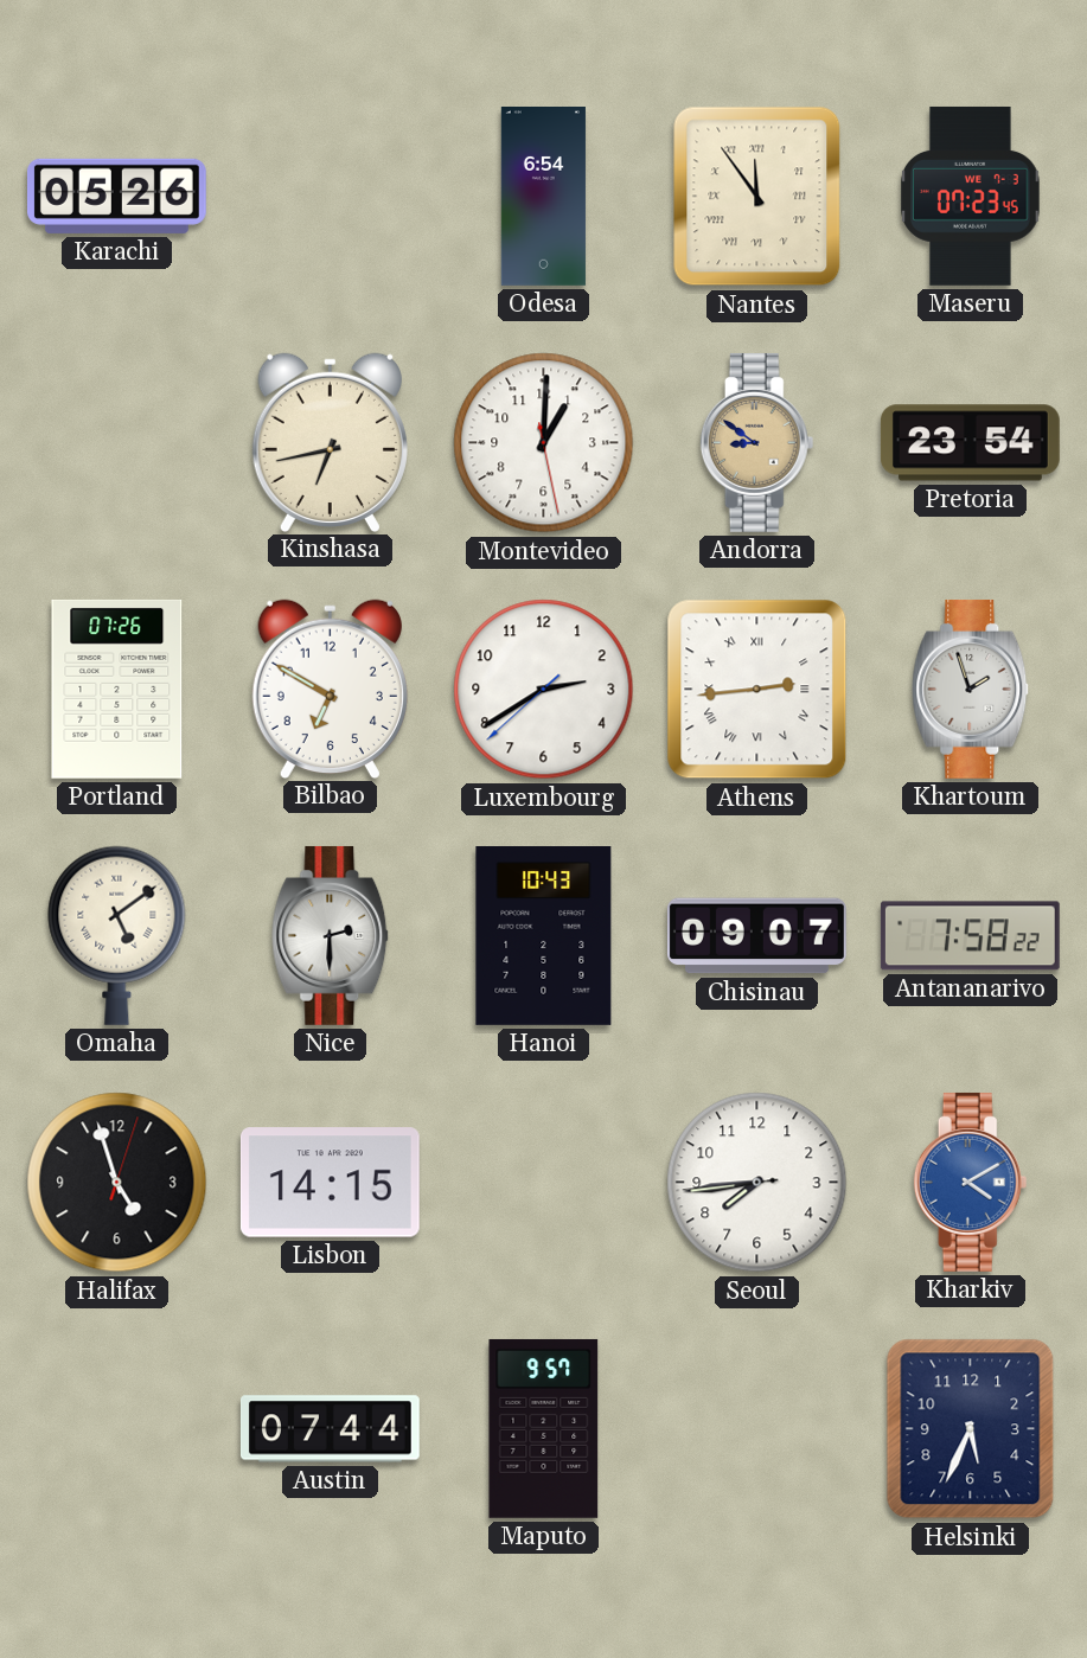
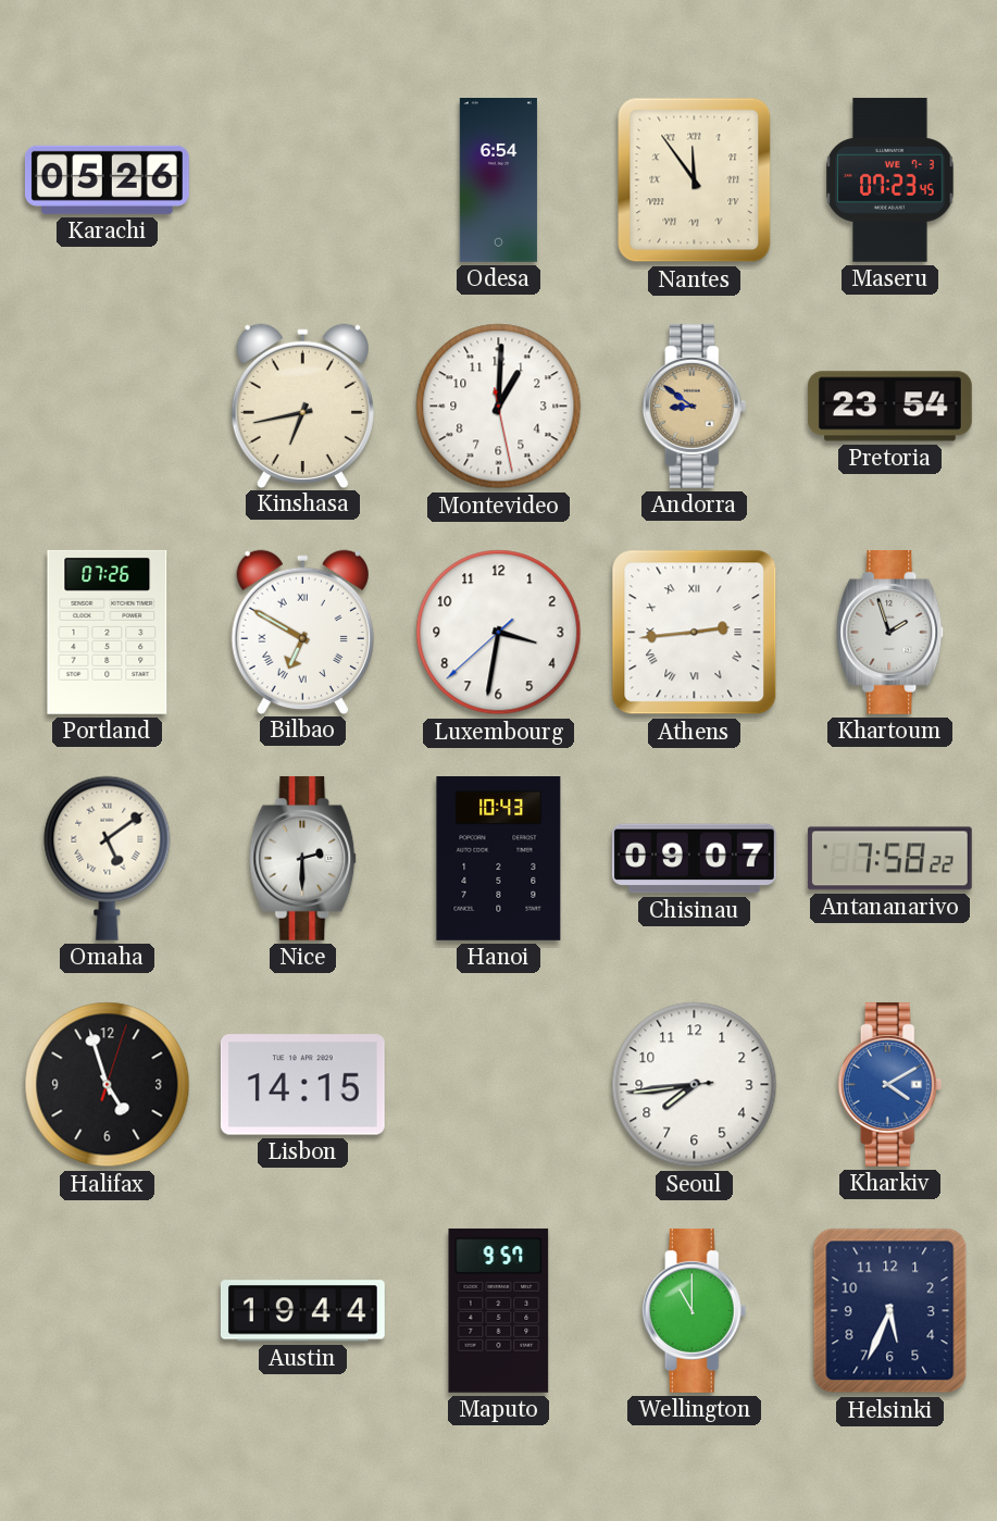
Bilbao numerals: Arabic -> Roman (302, 632)
Luxembourg: 2:39 -> 3:31 (499, 633)
Austin: 07:44 -> 19:44 (302, 1311)
Wellington: none -> 11:00 (695, 1310)
